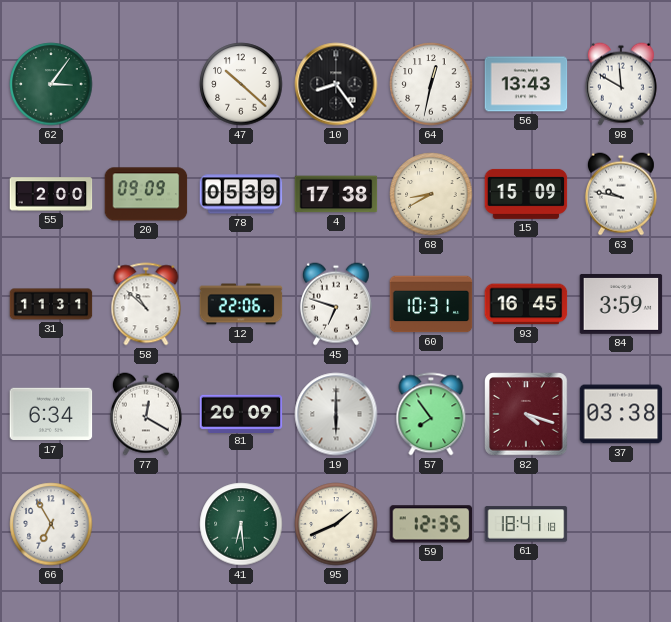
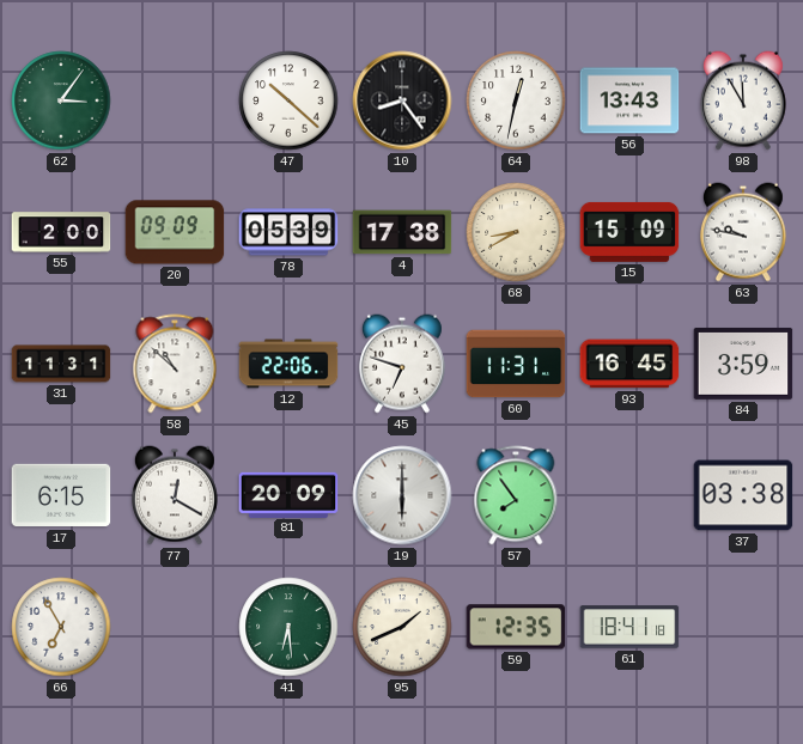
98: 11:50 -> 11:55 (743, 100)
60: 10:31 -> 11:31 (516, 364)
17: 6:34 -> 6:15 (61, 495)
82: 4:18 -> none (526, 414)
